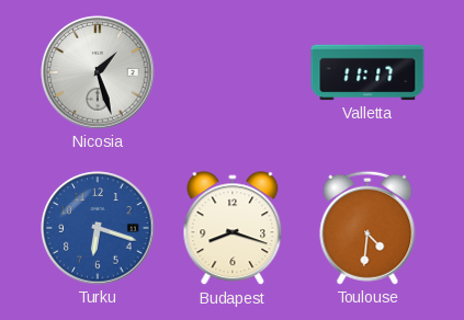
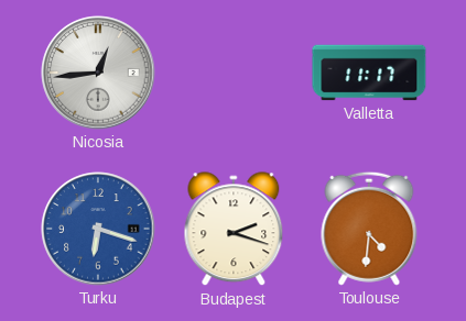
Nicosia: 1:27 -> 12:44 (98, 73)
Budapest: 8:18 -> 2:18 (234, 230)
